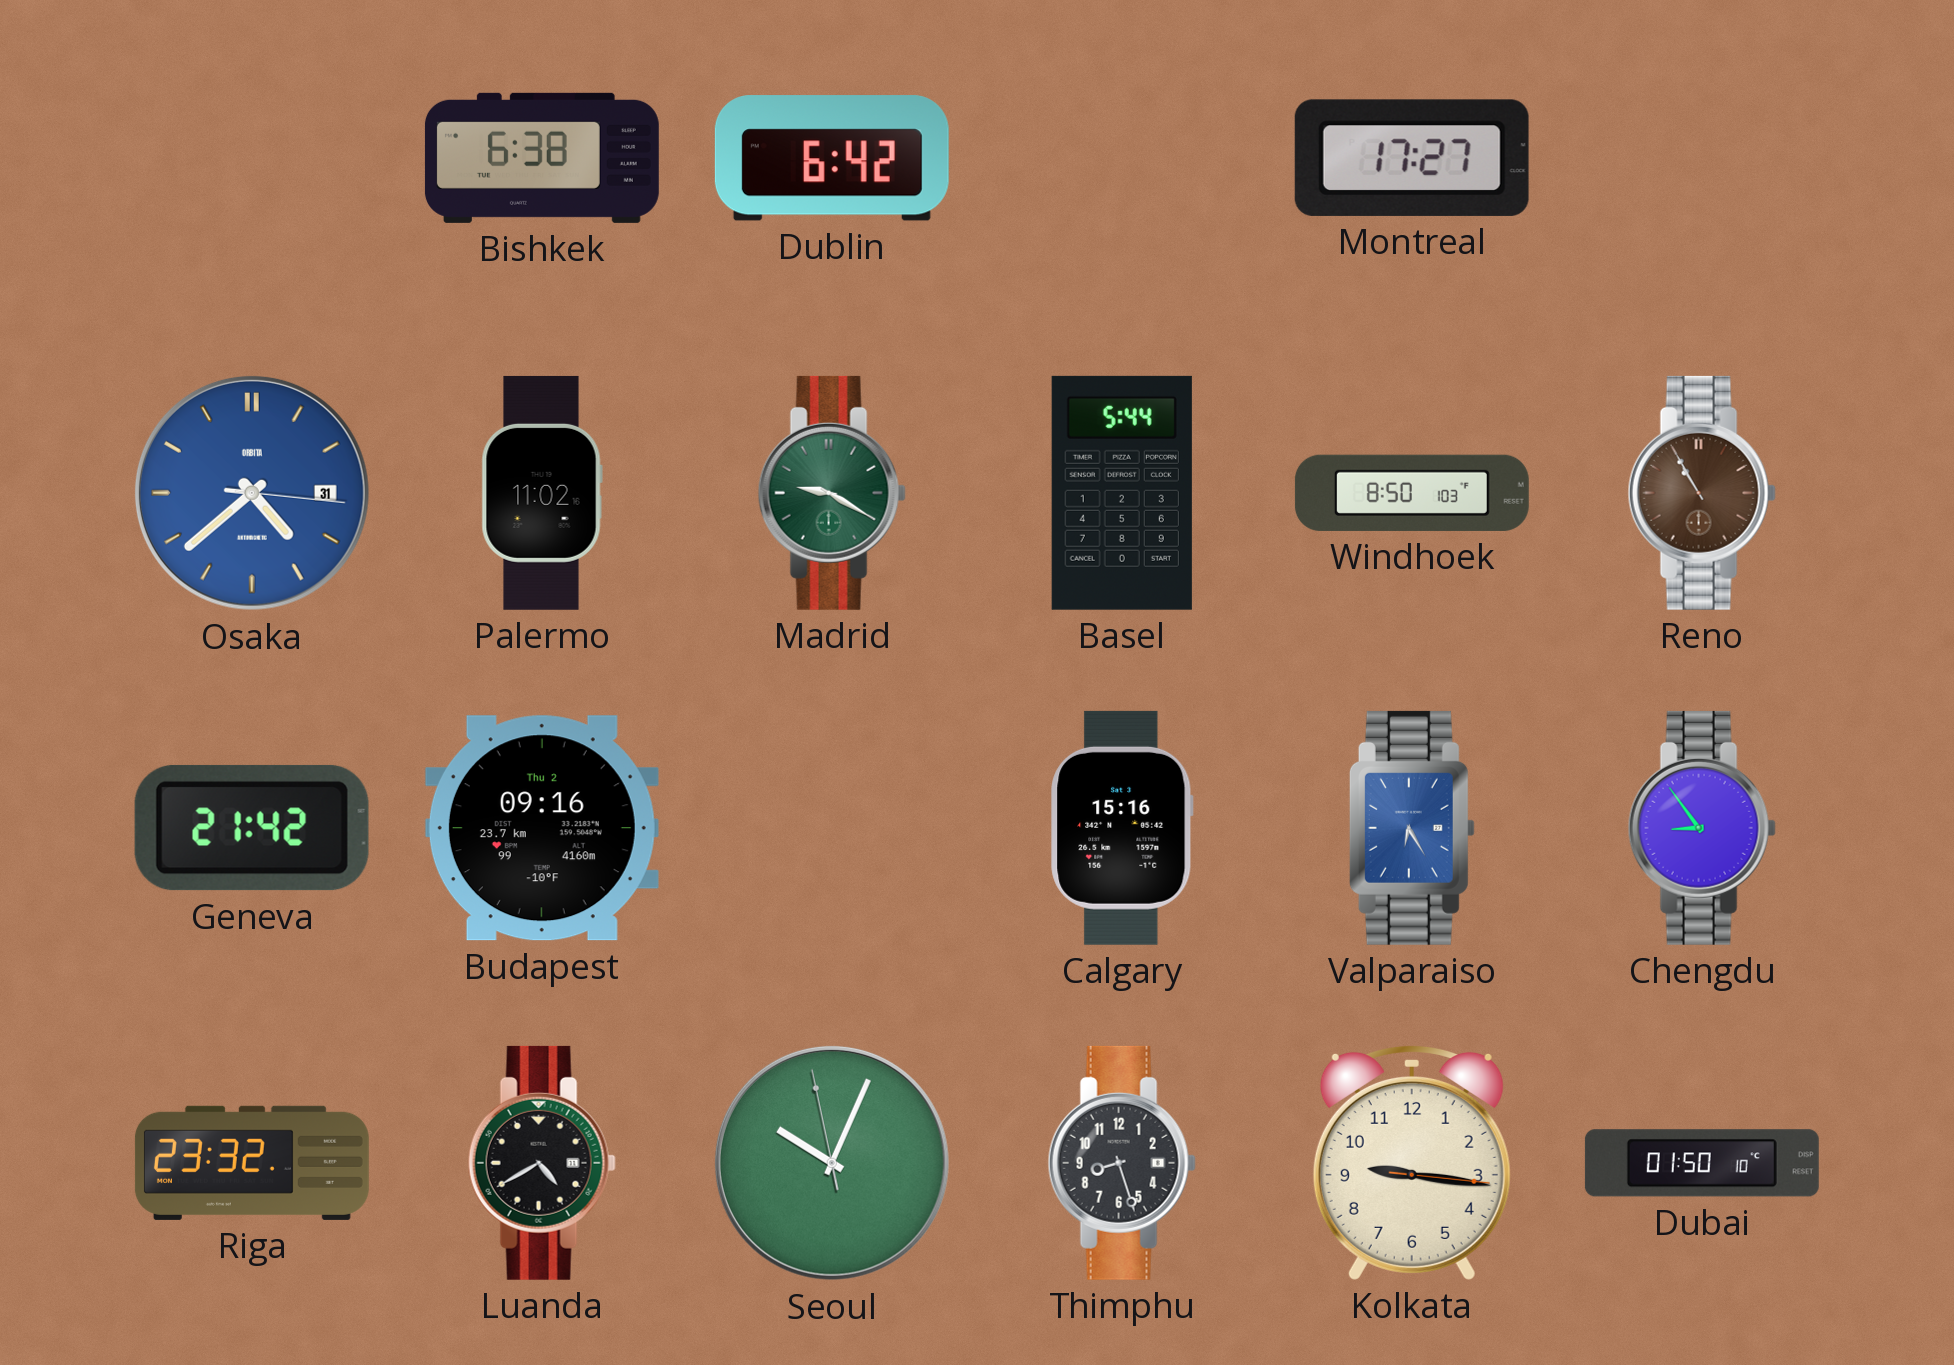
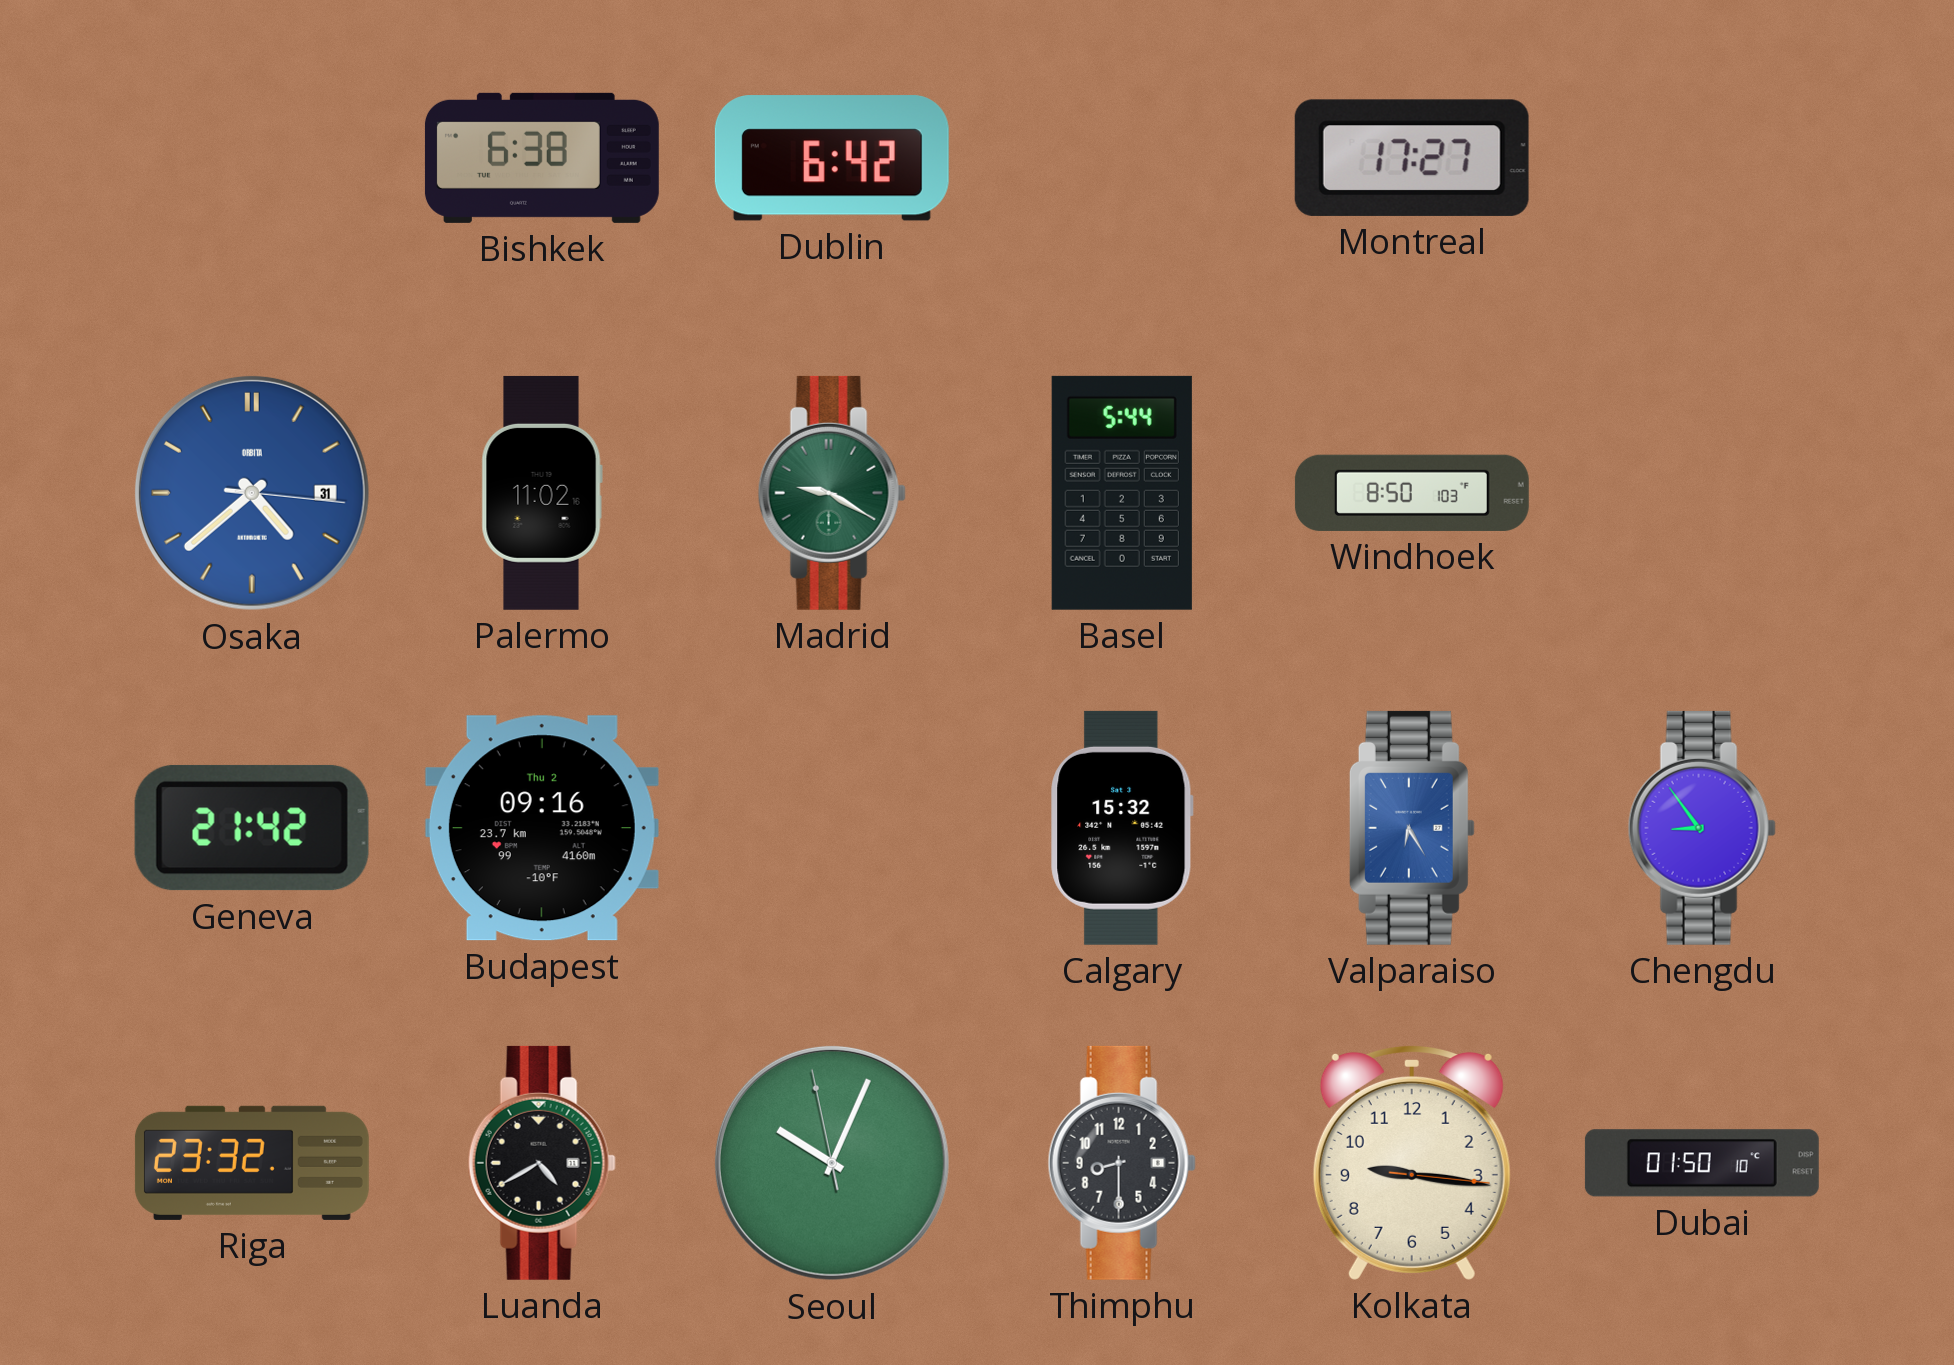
Reno: 10:55 -> none (1702, 493)
Calgary: 15:16 -> 15:32 (1122, 828)
Thimphu: 8:27 -> 8:30 (1122, 1163)
